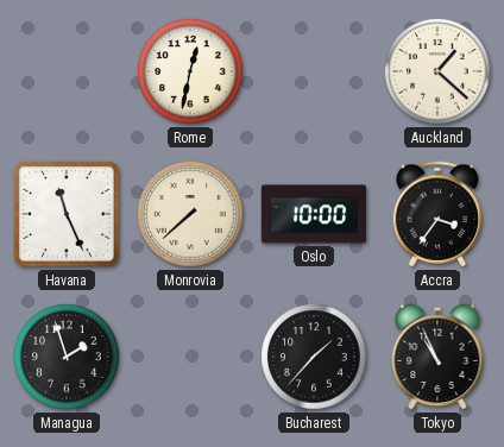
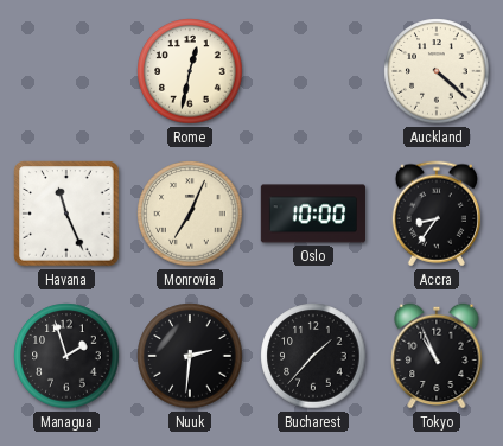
Auckland: 1:22 -> 4:22 (437, 71)
Monrovia: 7:38 -> 7:04 (190, 214)
Accra: 3:36 -> 8:36 (437, 214)
Nuuk: none -> 2:31 (190, 356)
